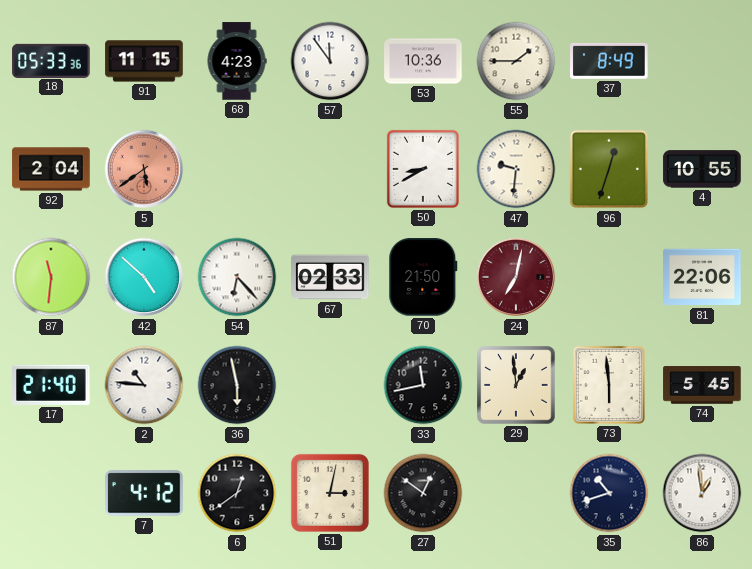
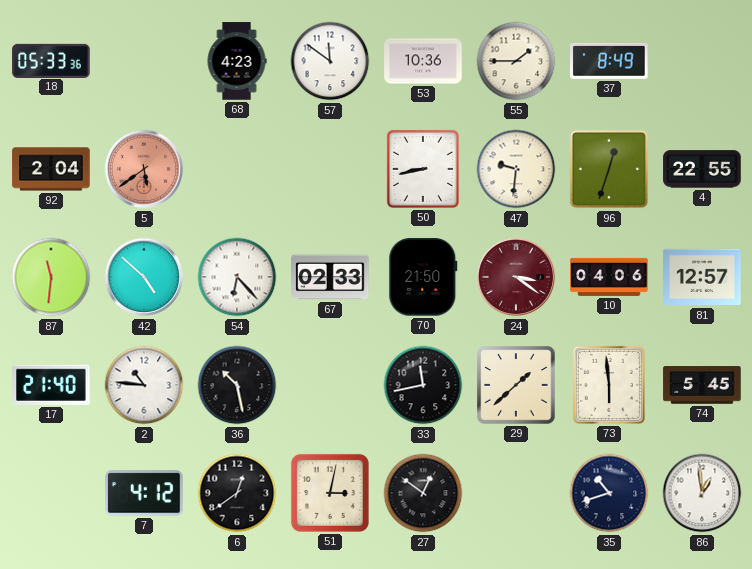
91: 11:15 -> none (144, 61)
57: 11:54 -> 11:51 (330, 61)
50: 8:40 -> 8:43 (423, 169)
4: 10:55 -> 22:55 (702, 169)
24: 7:02 -> 3:21 (516, 277)
10: none -> 04:06 (609, 277)
81: 22:06 -> 12:57 (702, 277)
36: 5:58 -> 10:28 (237, 385)
29: 12:59 -> 1:38 (516, 385)
